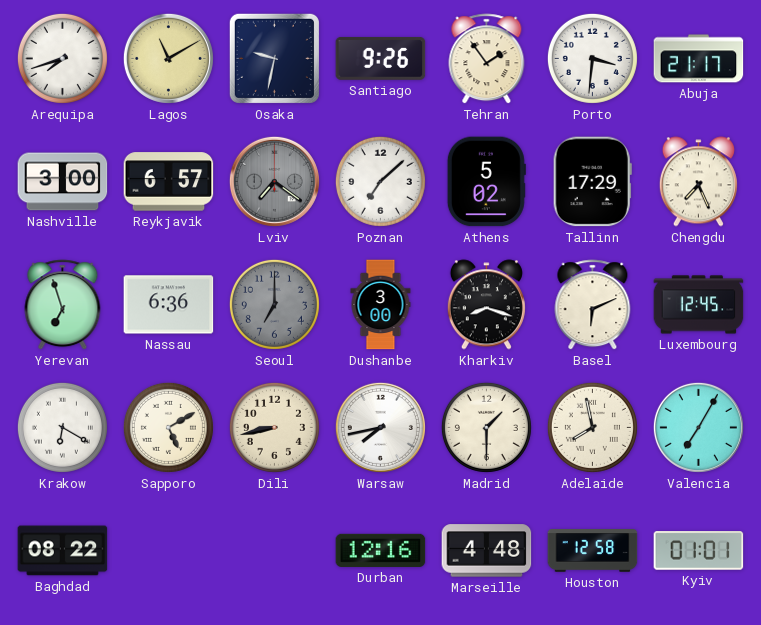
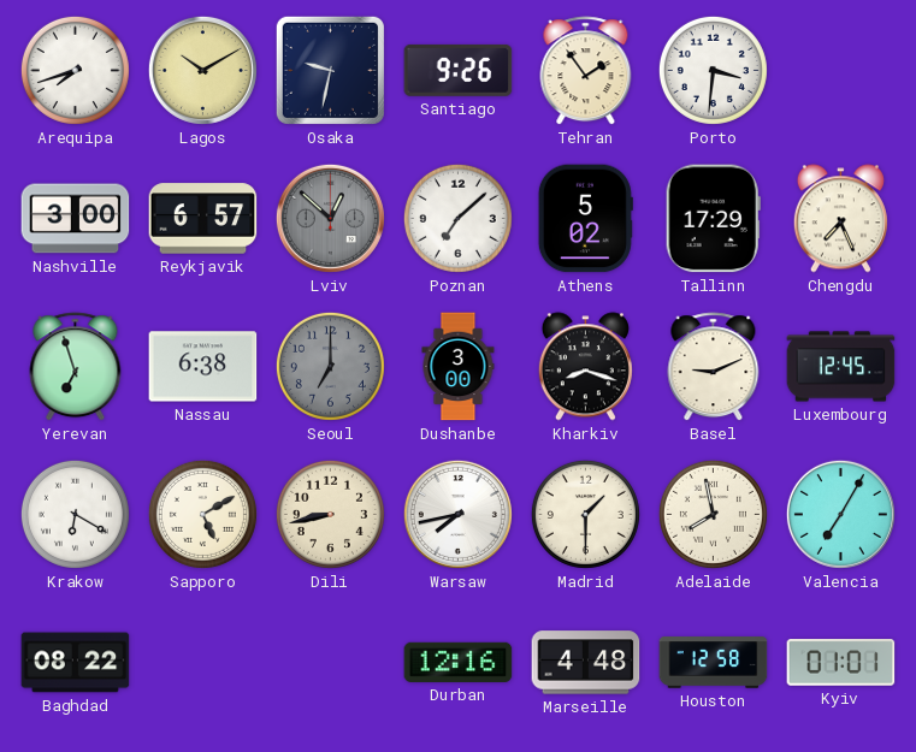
Lagos: 11:10 -> 10:10 (202, 70)
Abuja: 21:17 -> none (699, 59)
Lviv: 7:21 -> 12:52 (330, 218)
Nassau: 6:36 -> 6:38 (203, 367)
Basel: 6:11 -> 9:11 (714, 367)
